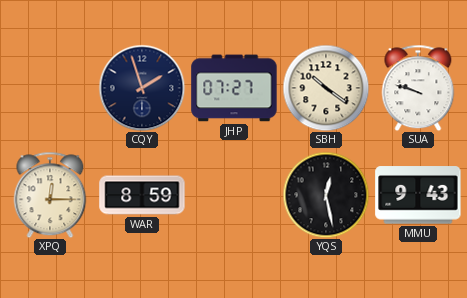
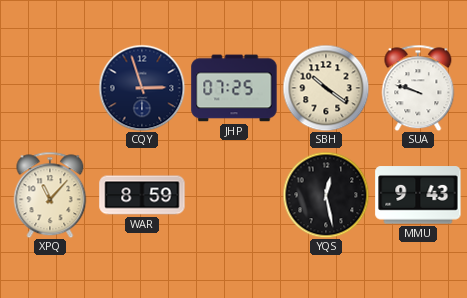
CQY: 1:57 -> 2:57 (142, 88)
JHP: 07:27 -> 07:25 (234, 88)
XPQ: 12:15 -> 11:07 (50, 195)
